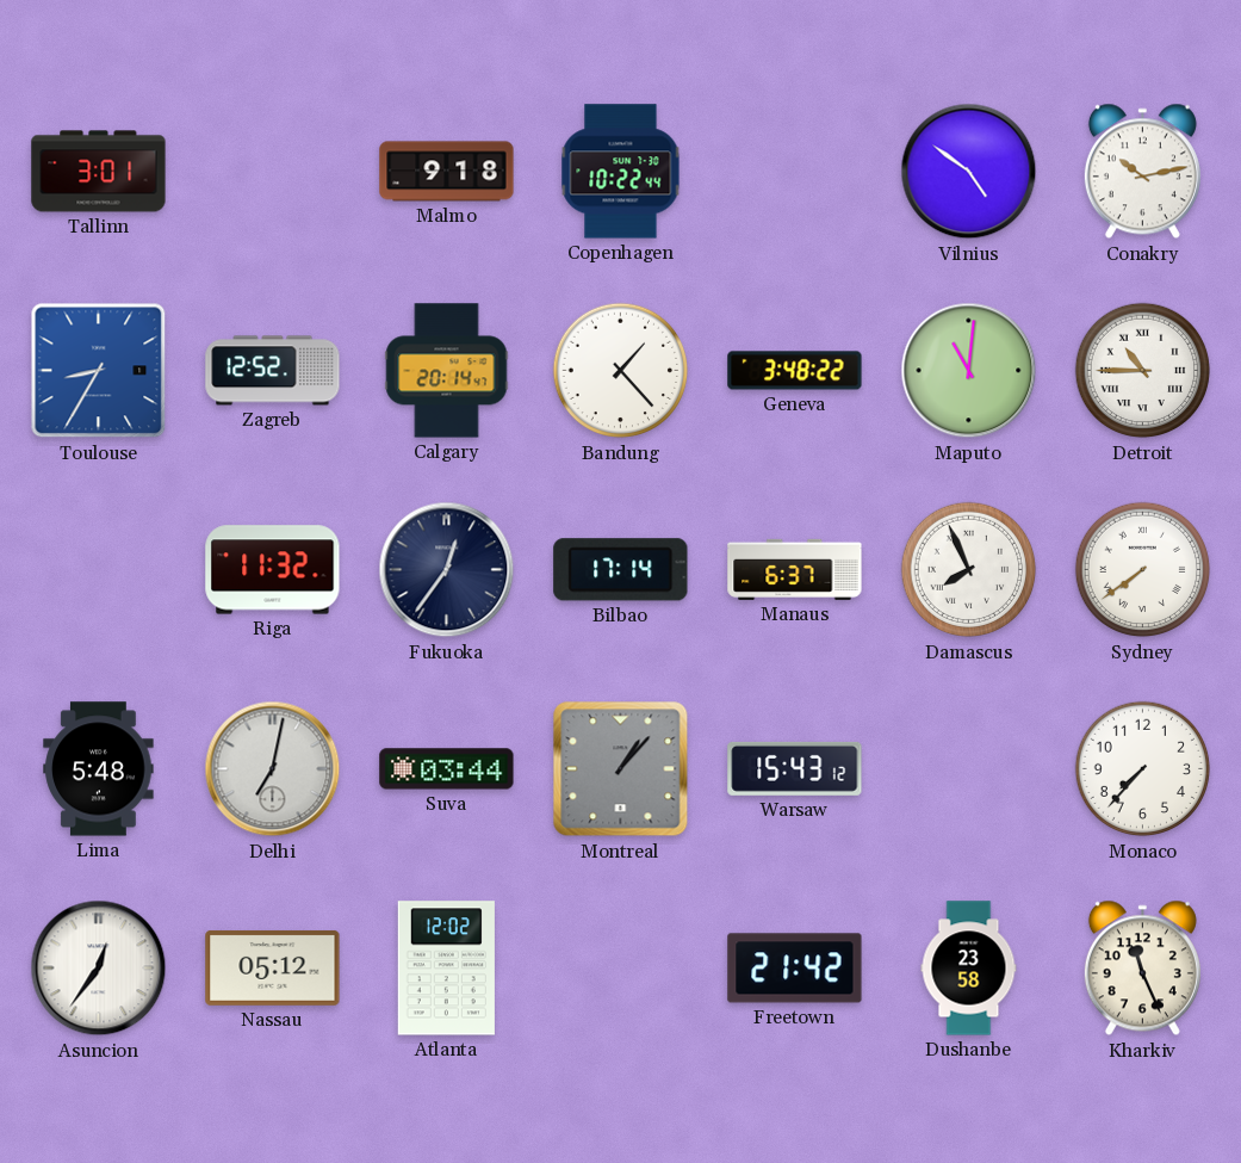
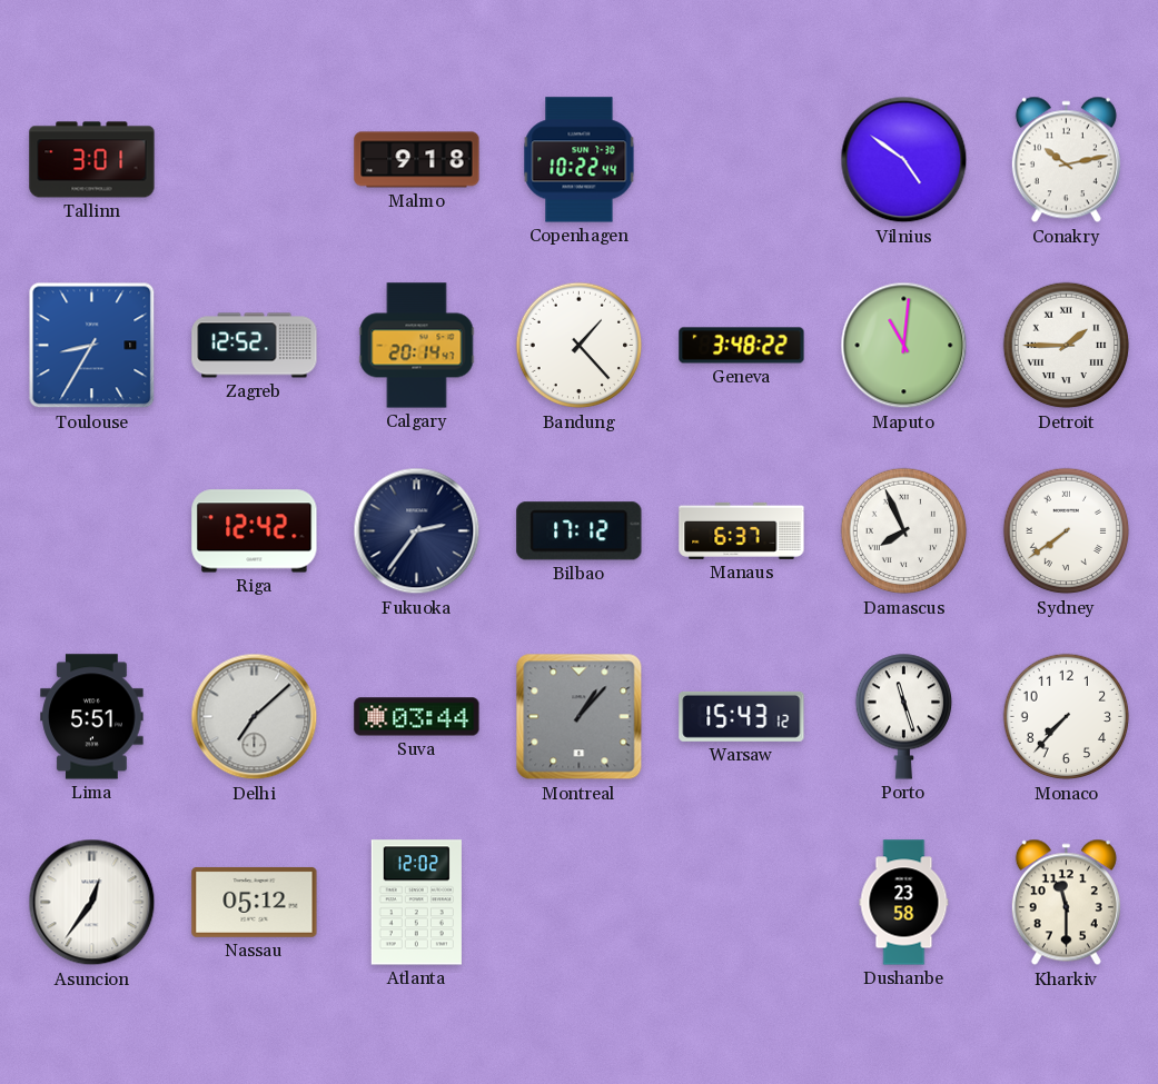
Detroit: 10:45 -> 1:45 (1067, 346)
Riga: 11:32 -> 12:42 (255, 531)
Fukuoka: 12:36 -> 2:36 (417, 531)
Bilbao: 17:14 -> 17:12 (580, 531)
Lima: 5:48 -> 5:51 (92, 717)
Delhi: 7:02 -> 7:08 (255, 717)
Porto: none -> 11:27 (903, 716)
Freetown: 21:42 -> none (795, 969)
Kharkiv: 11:26 -> 11:30 (1066, 903)
